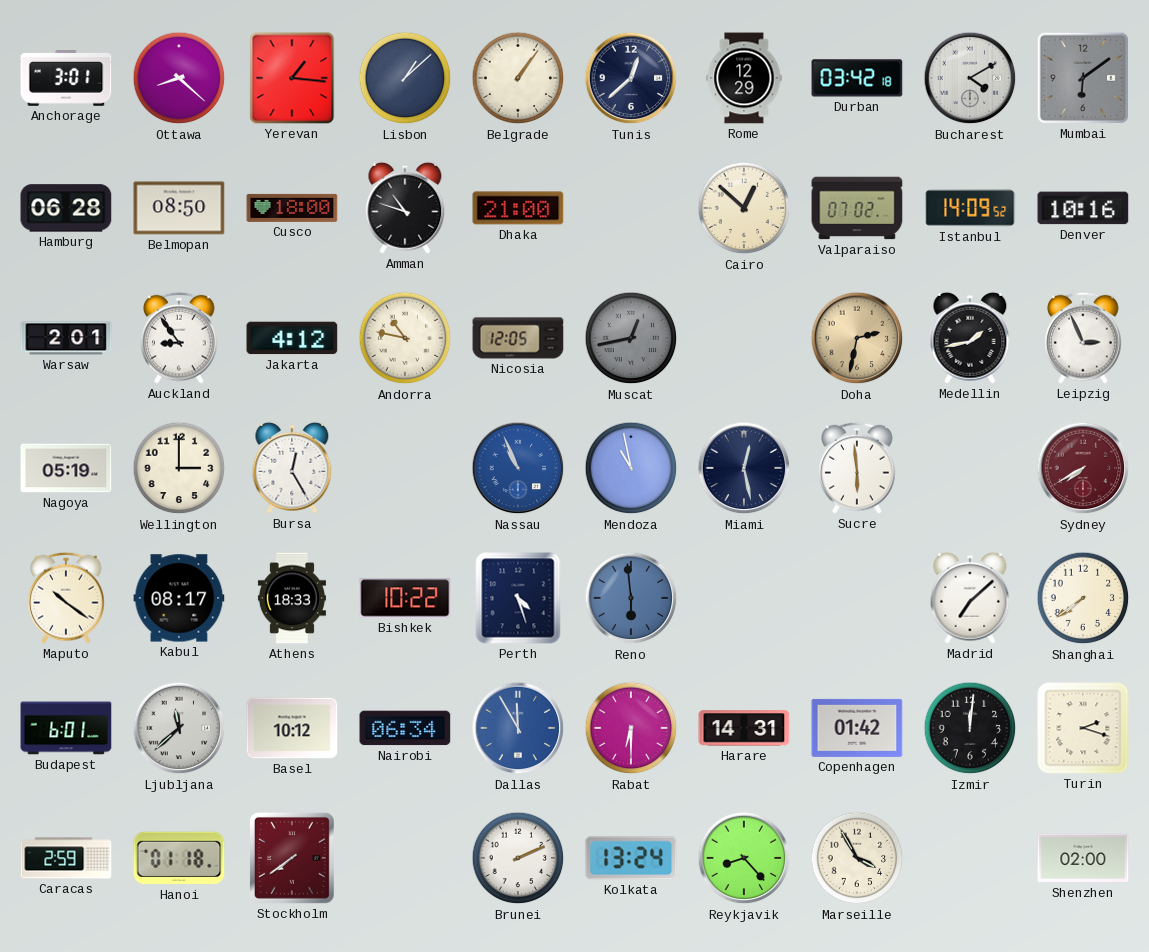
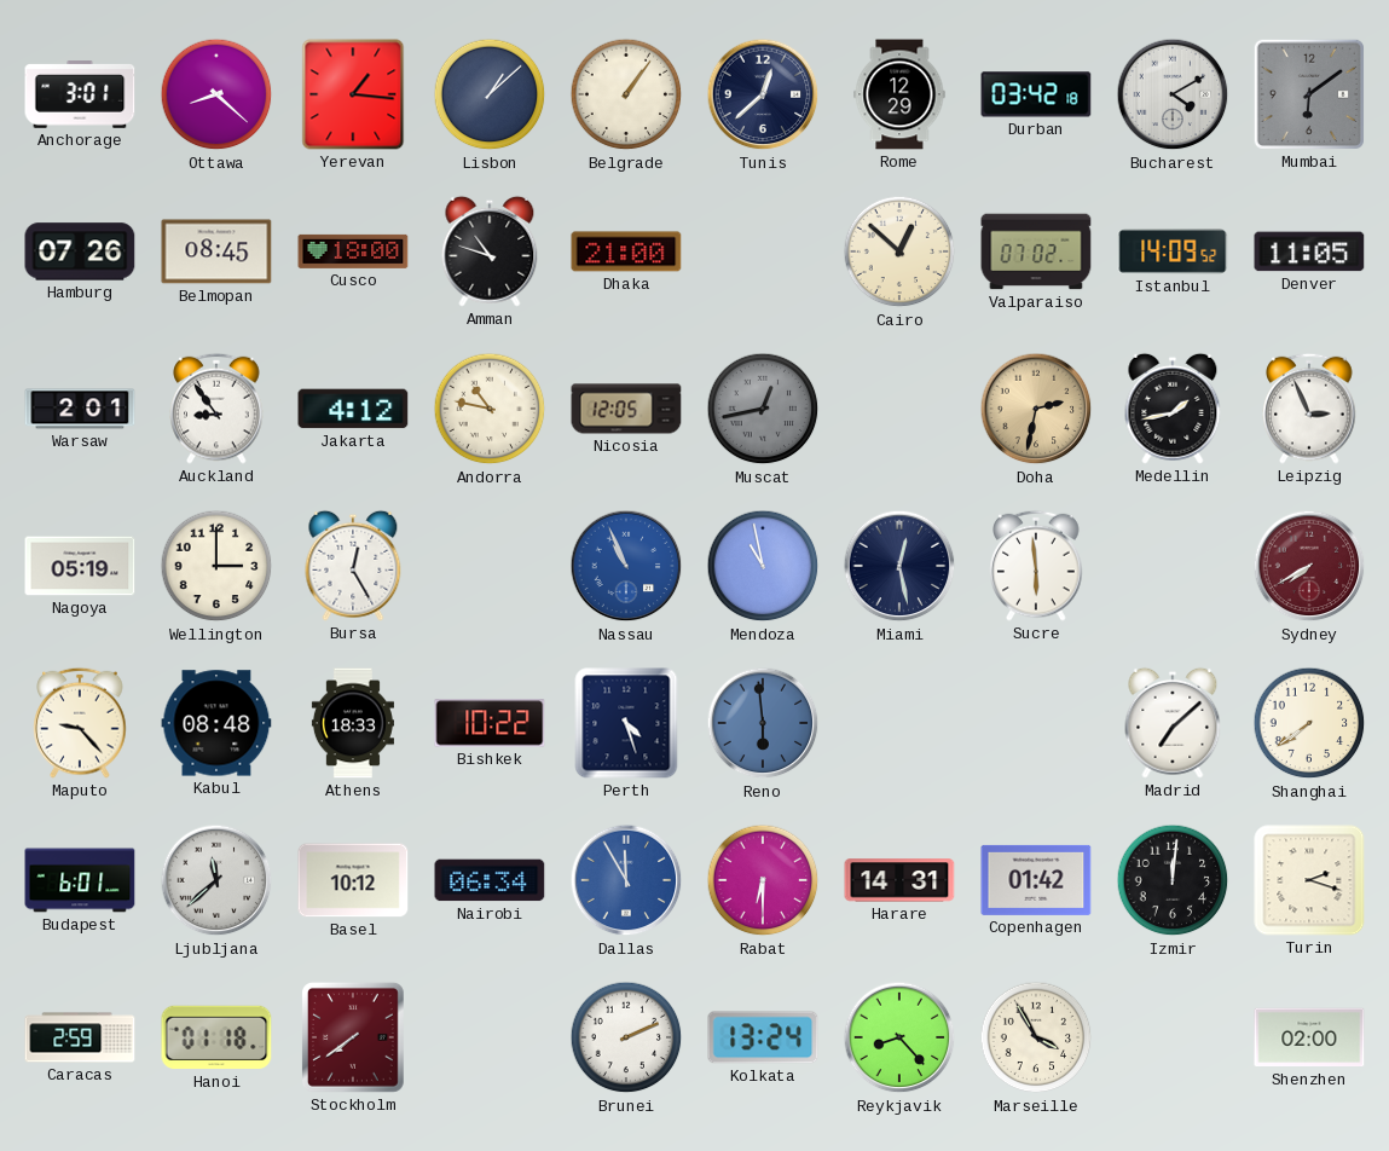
Hamburg: 06:28 -> 07:26 (80, 251)
Belmopan: 08:50 -> 08:45 (216, 251)
Denver: 10:16 -> 11:05 (1309, 251)
Maputo: 10:21 -> 9:23 (80, 723)
Kabul: 08:17 -> 08:48 (216, 723)
